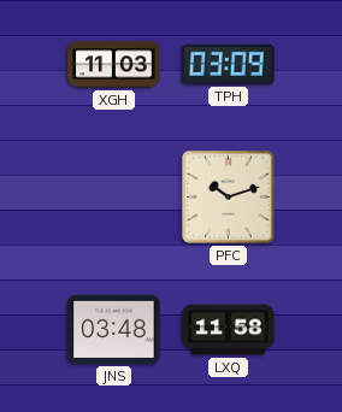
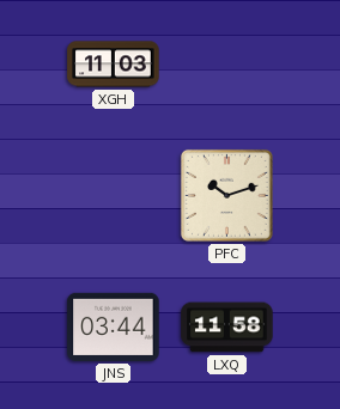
TPH: 03:09 -> none (229, 64)
JNS: 03:48 -> 03:44 (114, 326)
